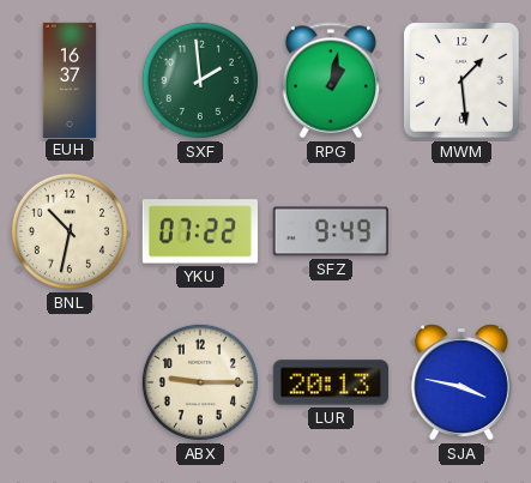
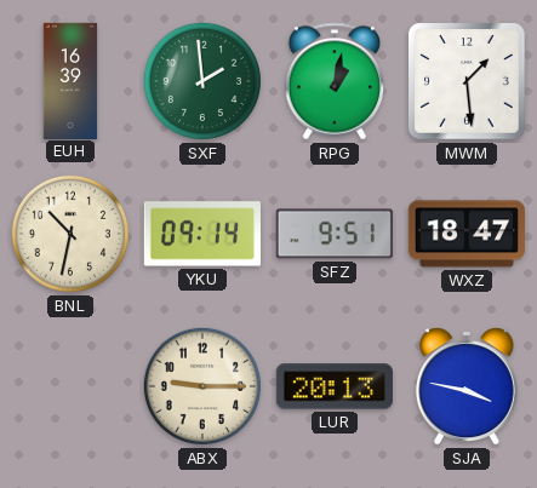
EUH: 16:37 -> 16:39 (70, 80)
YKU: 07:22 -> 09:14 (202, 234)
SFZ: 9:49 -> 9:51 (335, 234)
WXZ: none -> 18:47 (467, 234)
